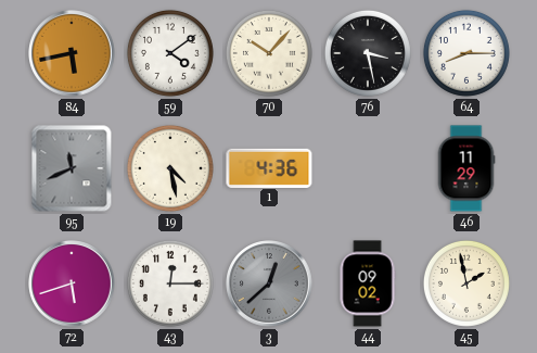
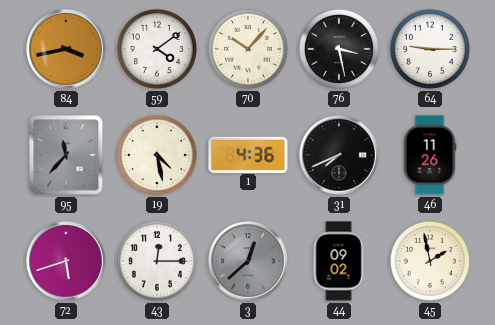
84: 5:43 -> 3:43 (66, 49)
64: 8:15 -> 9:15 (430, 49)
95: 11:41 -> 11:37 (66, 155)
31: none -> 7:41 (339, 155)
46: 11:29 -> 11:26 (430, 155)
